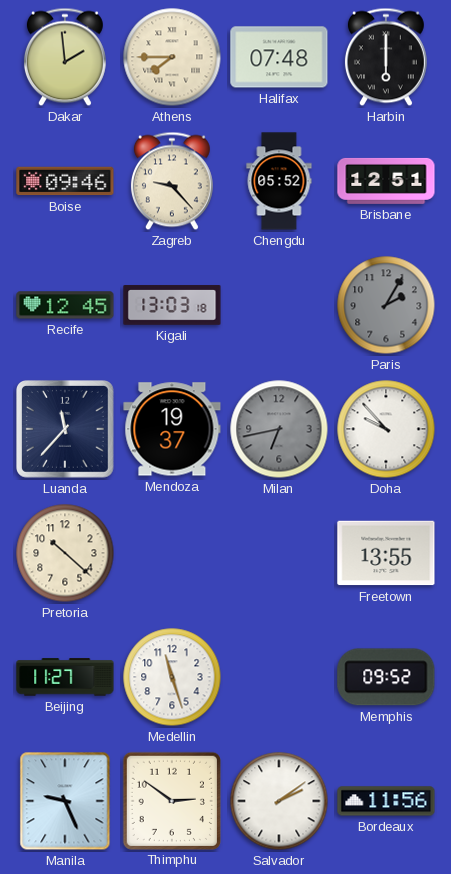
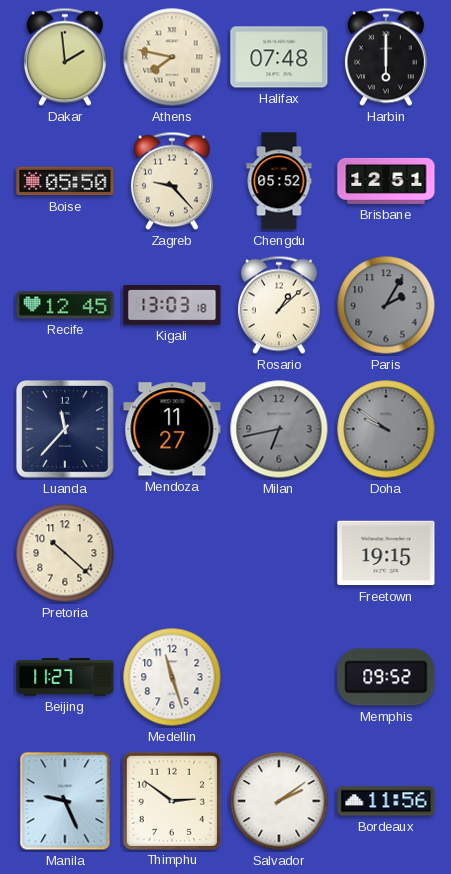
Athens: 7:45 -> 7:47 (172, 57)
Boise: 09:46 -> 05:50 (65, 181)
Rosario: none -> 1:08 (279, 305)
Mendoza: 19:37 -> 11:27 (172, 429)
Doha: 9:53 -> 9:51 (386, 429)
Doha dial: white -> grey (386, 429)
Freetown: 13:55 -> 19:15 (386, 553)
